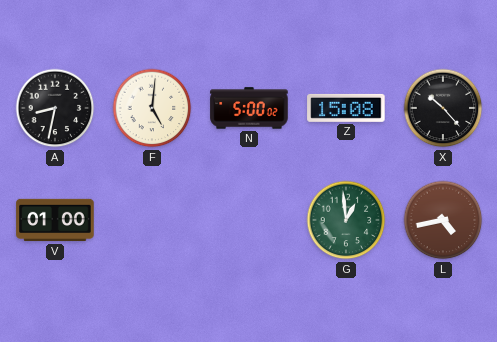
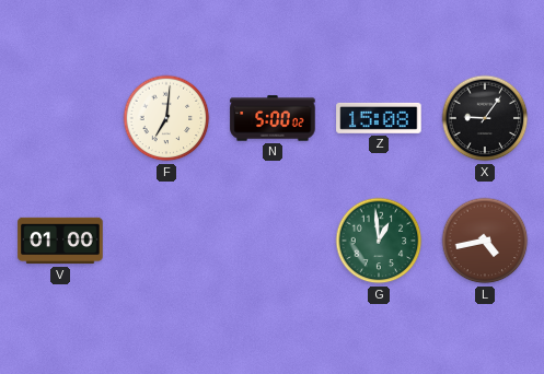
A: 8:32 -> none (55, 108)
F: 5:01 -> 7:01 (166, 118)
X: 10:23 -> 9:06 (485, 118)
